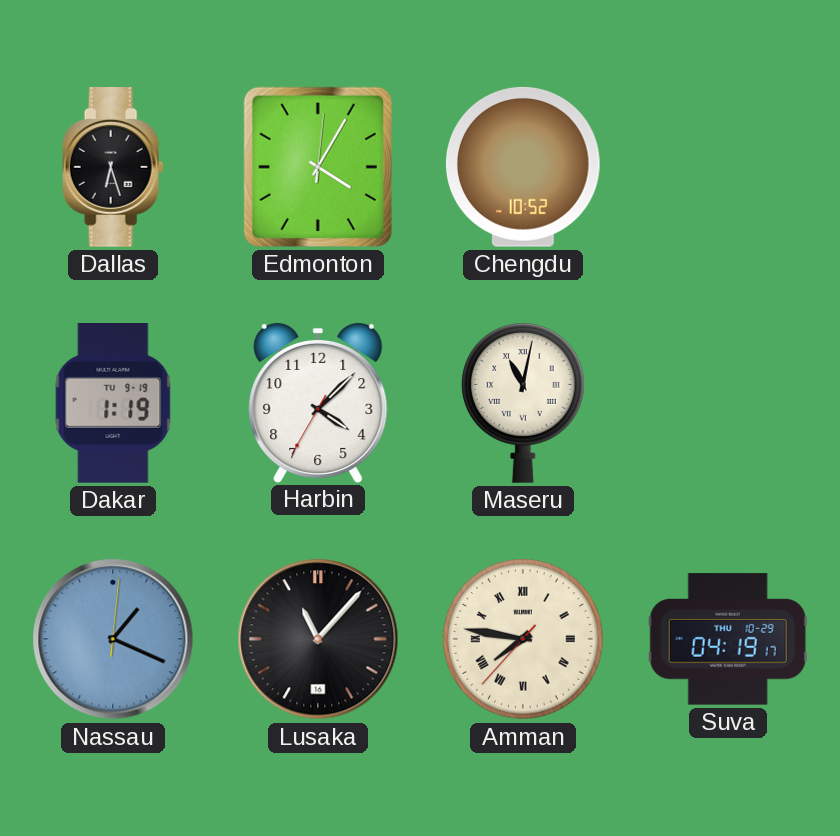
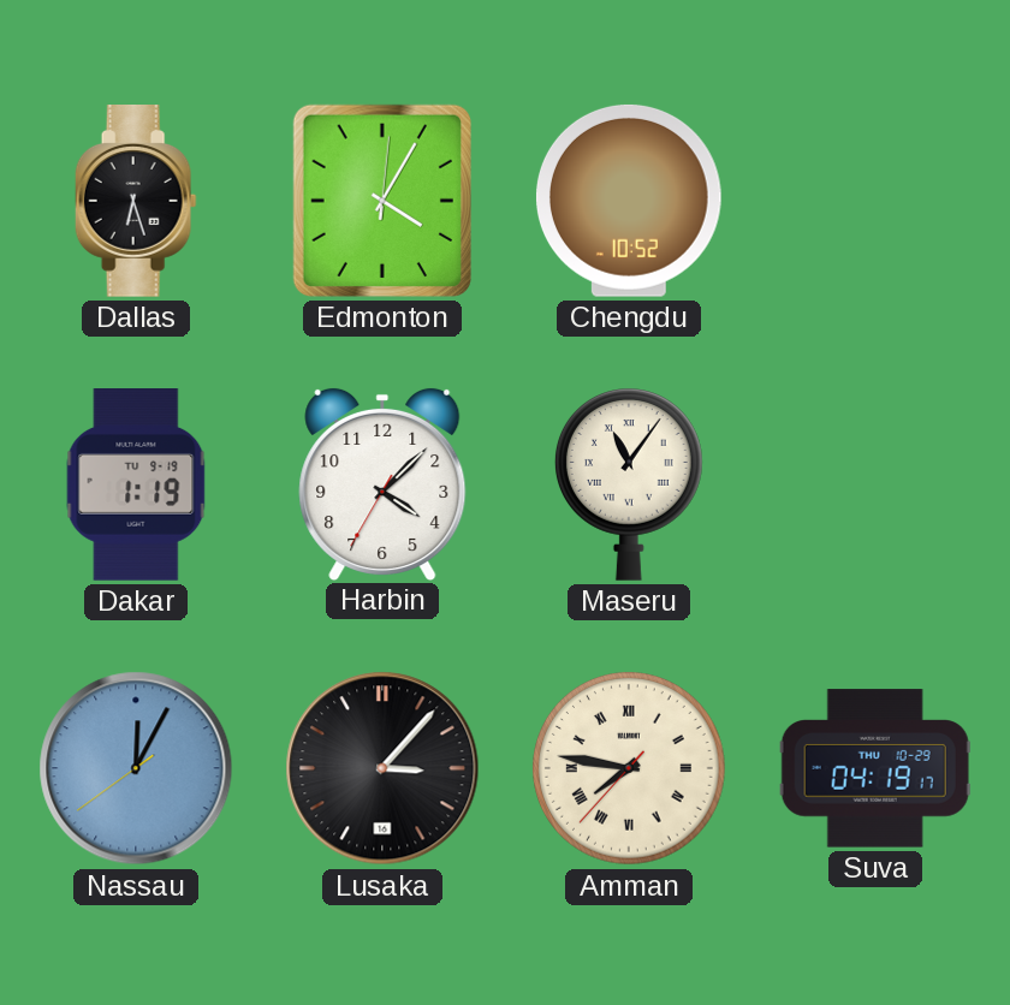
Maseru: 11:02 -> 11:06 (629, 484)
Nassau: 1:19 -> 12:04 (136, 768)
Lusaka: 11:07 -> 3:07 (382, 768)
